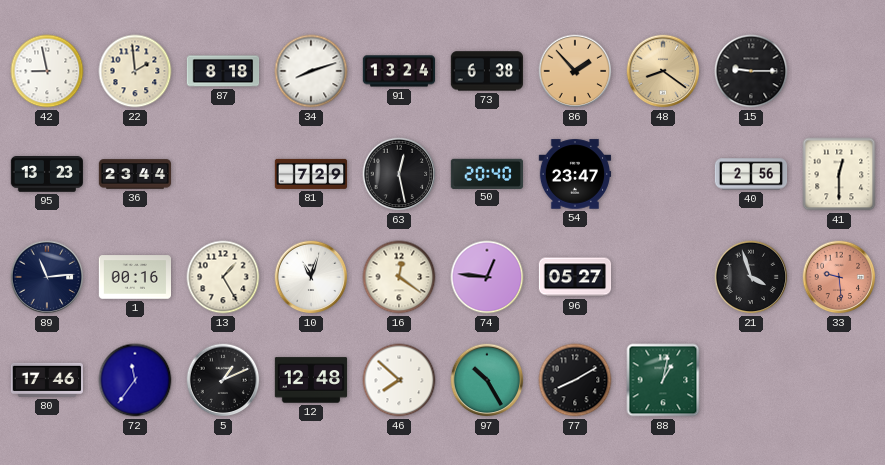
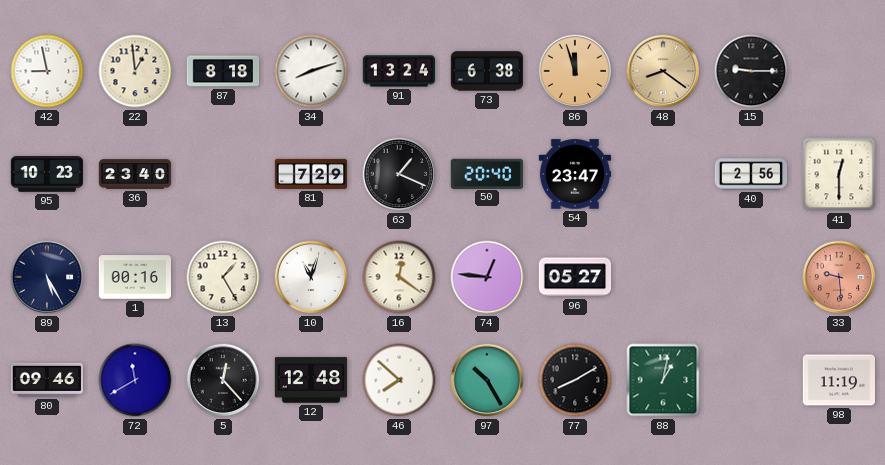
22: 1:59 -> 12:59 (135, 71)
86: 1:53 -> 11:57 (575, 71)
95: 13:23 -> 10:23 (46, 175)
36: 23:44 -> 23:40 (135, 174)
63: 12:28 -> 1:19 (399, 174)
89: 11:14 -> 5:25 (47, 277)
21: 3:57 -> none (751, 277)
80: 17:46 -> 09:46 (46, 380)
72: 11:36 -> 11:40 (135, 380)
5: 1:11 -> 12:23 (223, 380)
98: none -> 11:19 (838, 380)
